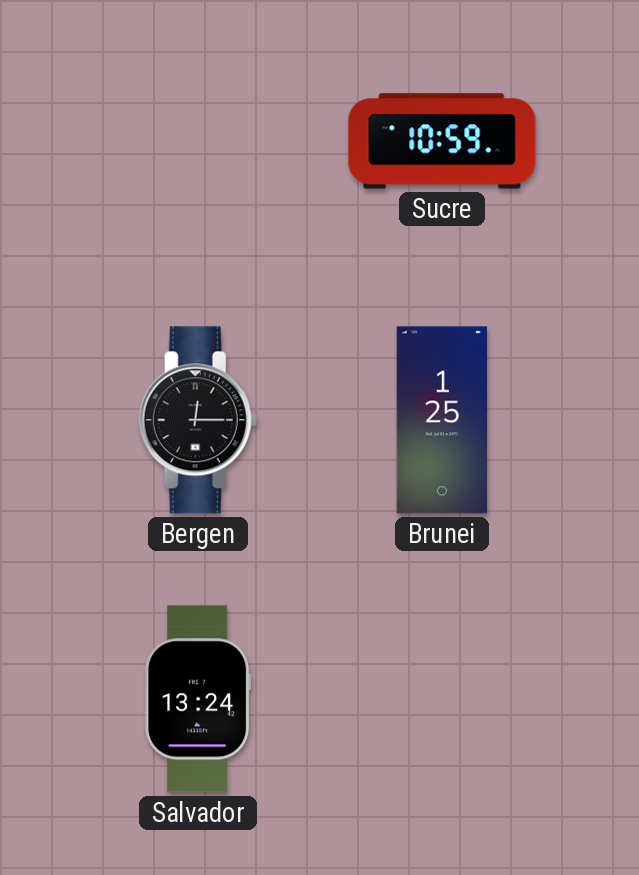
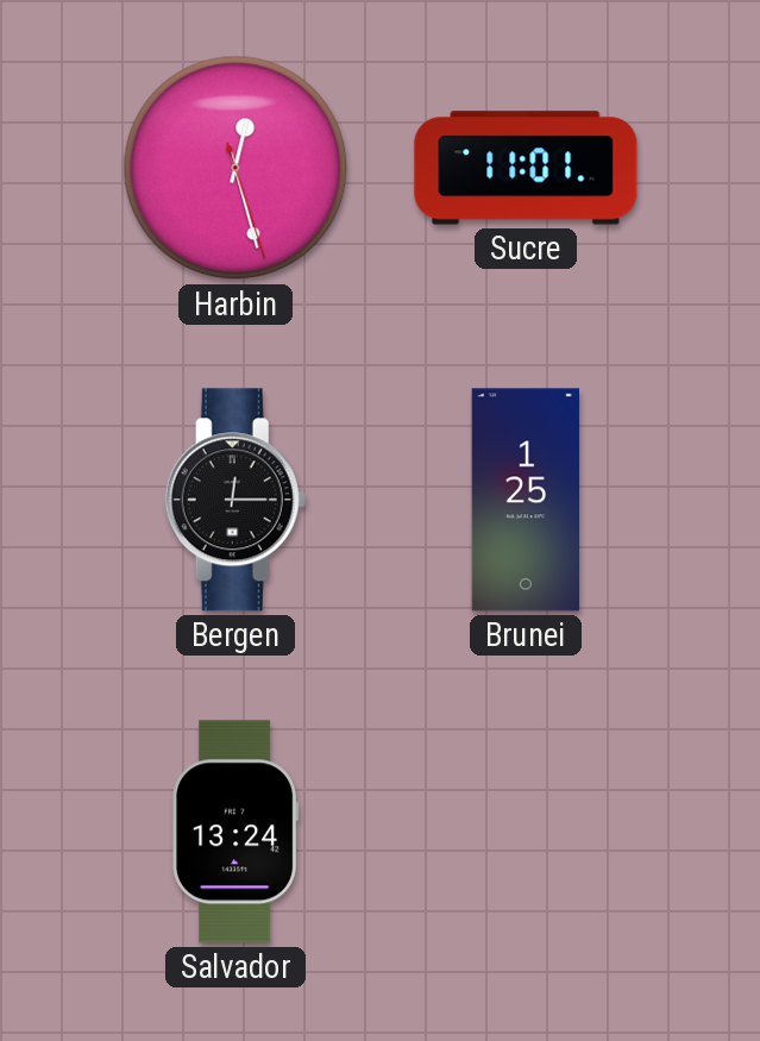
Harbin: none -> 12:27 (235, 168)
Sucre: 10:59 -> 11:01 (526, 168)
